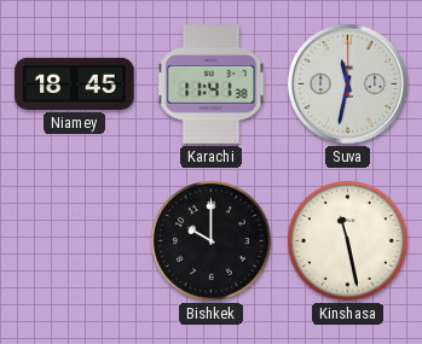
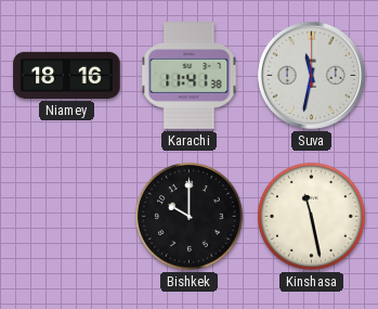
Niamey: 18:45 -> 18:16 (67, 75)
